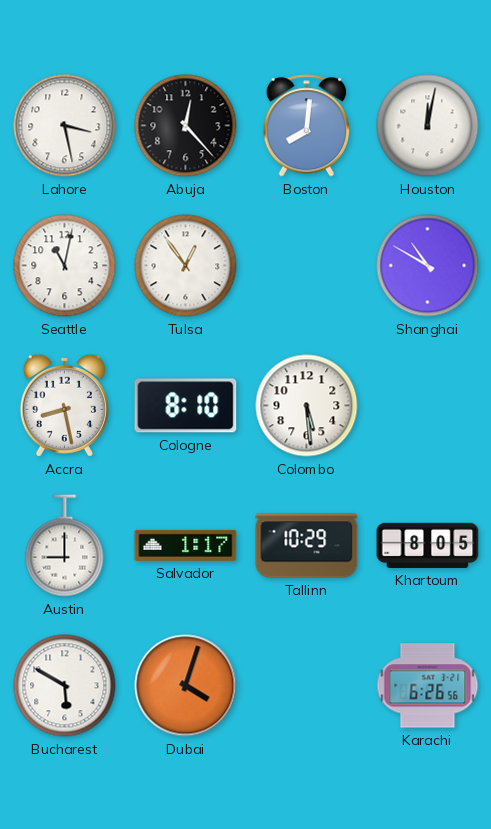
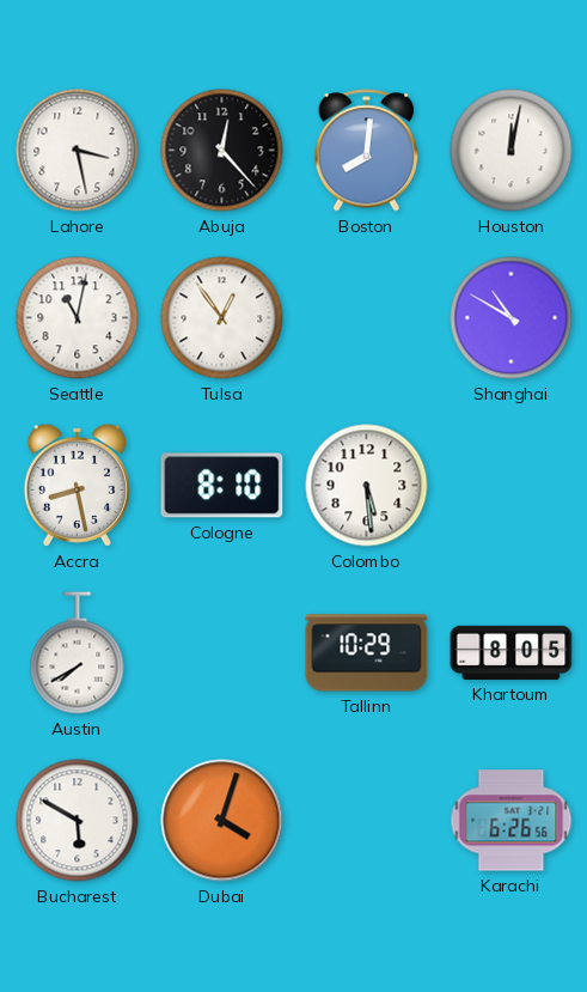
Austin: 9:00 -> 7:40 (78, 653)
Salvador: 1:17 -> none (186, 545)
